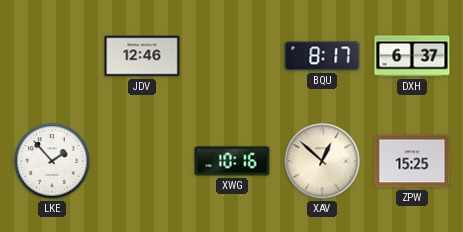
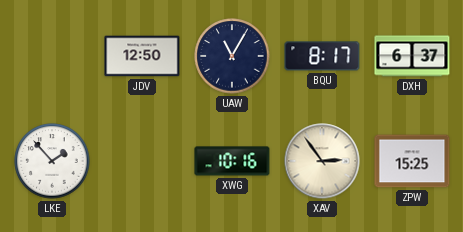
JDV: 12:46 -> 12:50 (142, 56)
UAW: none -> 11:05 (232, 56)
XAV: 12:52 -> 2:54 (322, 161)
